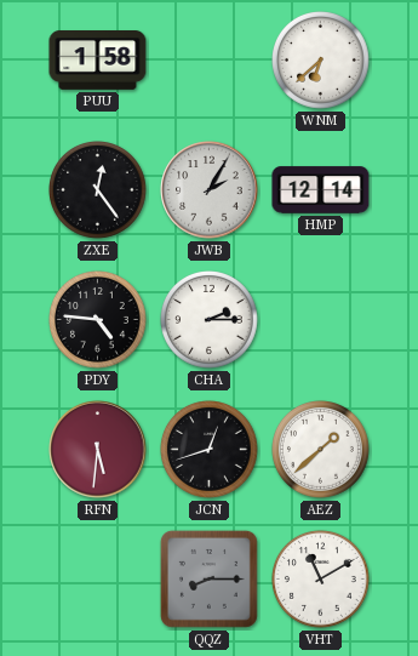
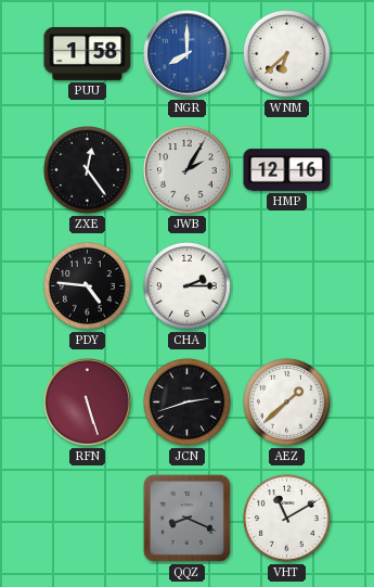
NGR: none -> 8:00 (188, 54)
HMP: 12:14 -> 12:16 (287, 170)
RFN: 5:31 -> 5:27 (88, 403)
JCN: 12:42 -> 2:42 (188, 403)
QQZ: 8:15 -> 8:19 (186, 518)
